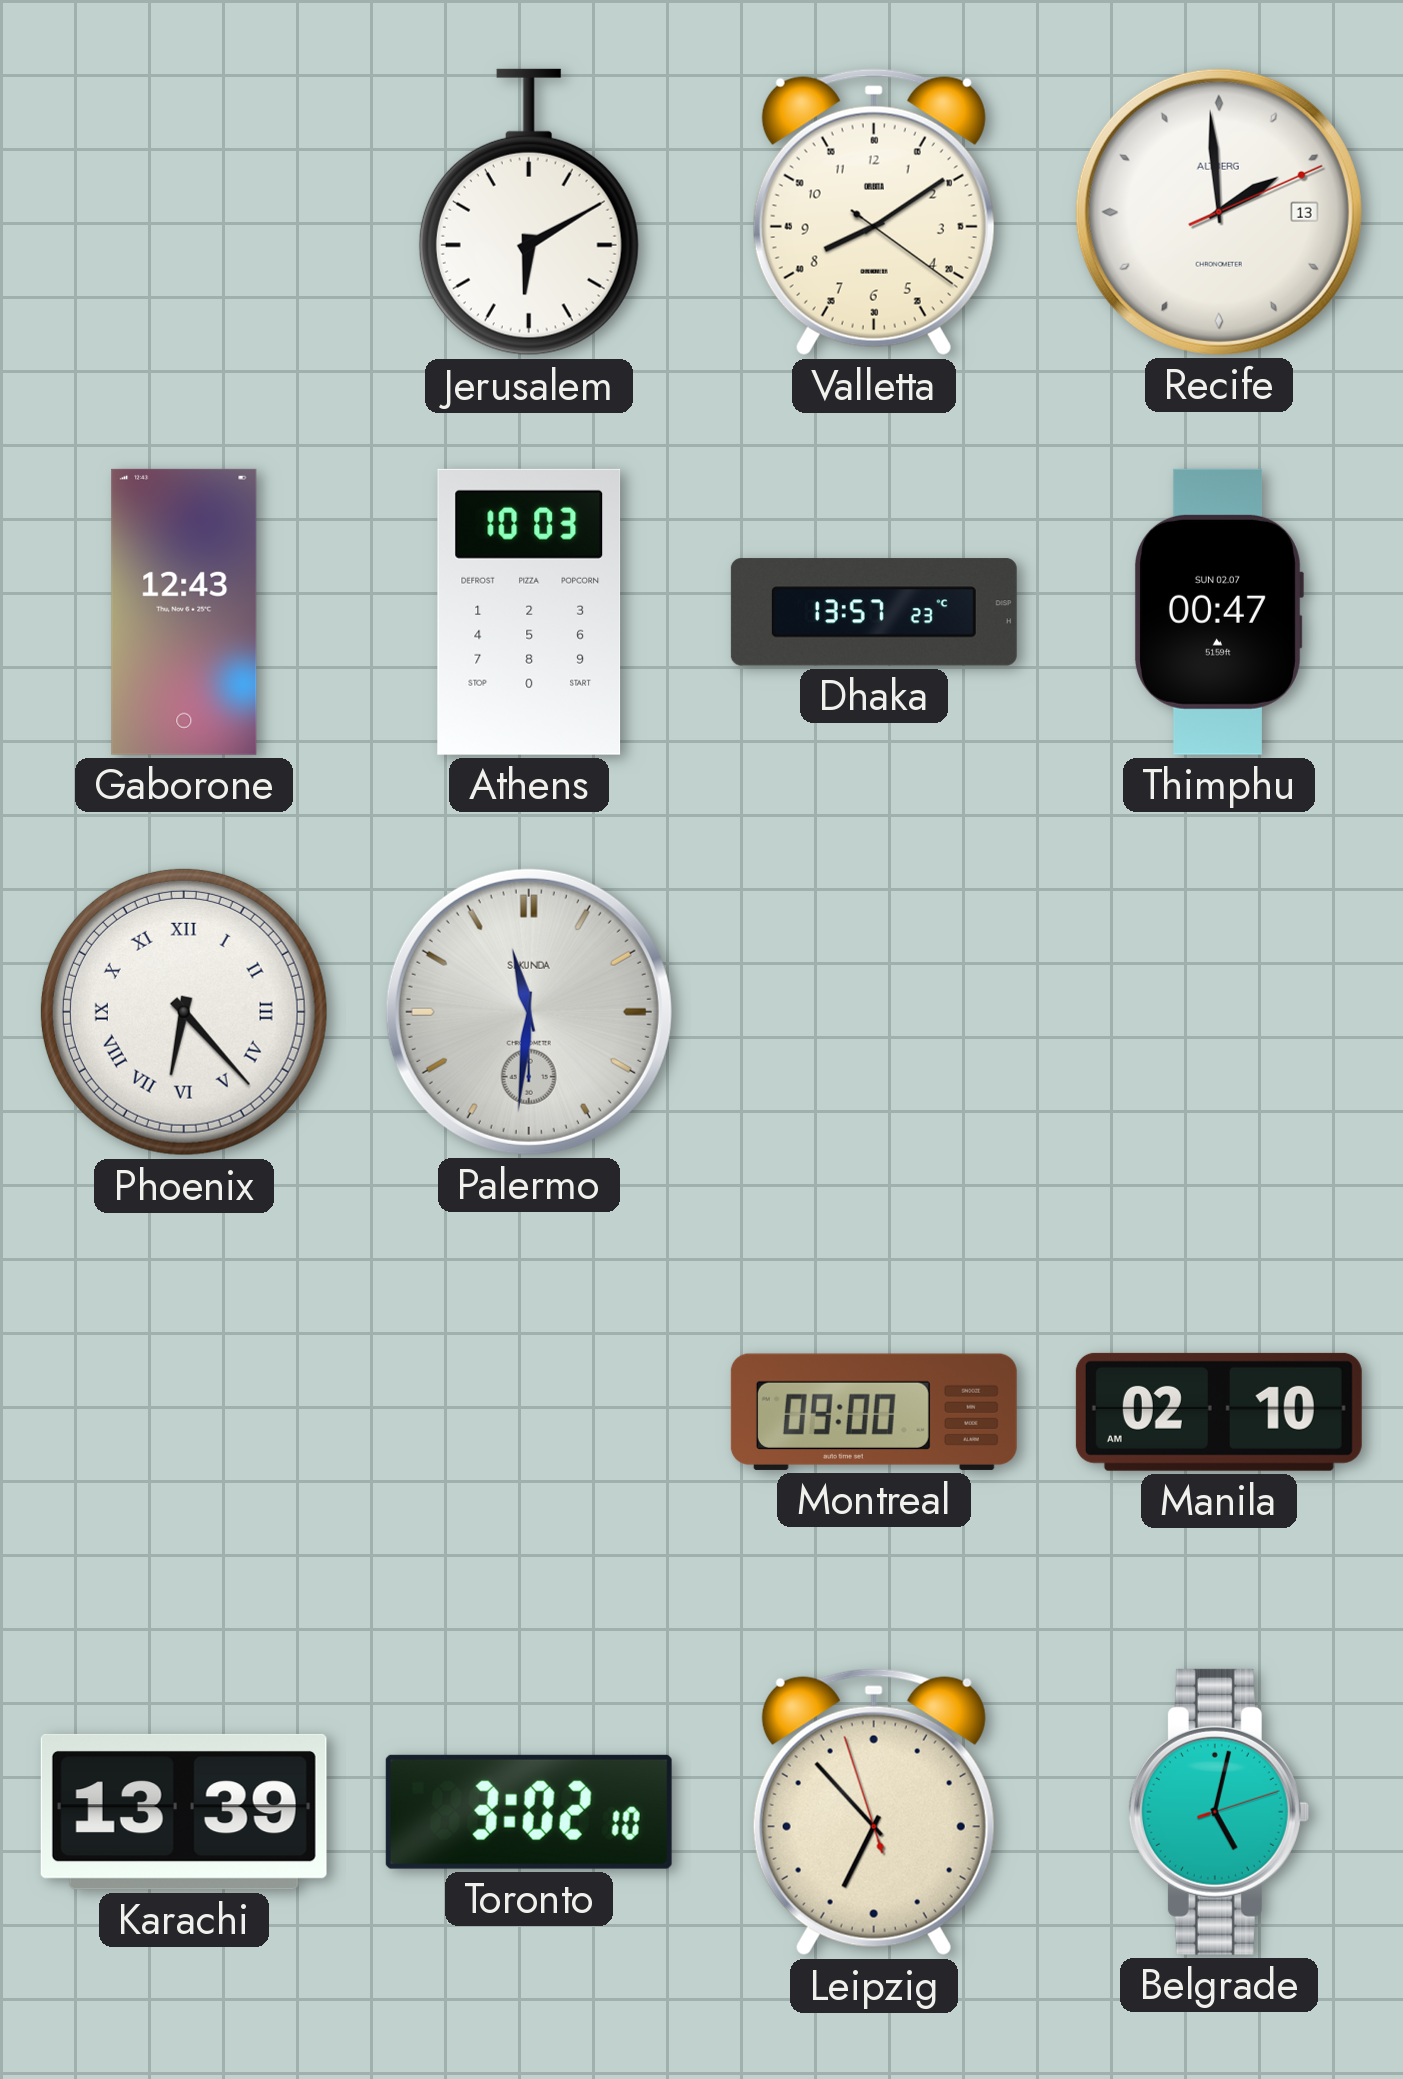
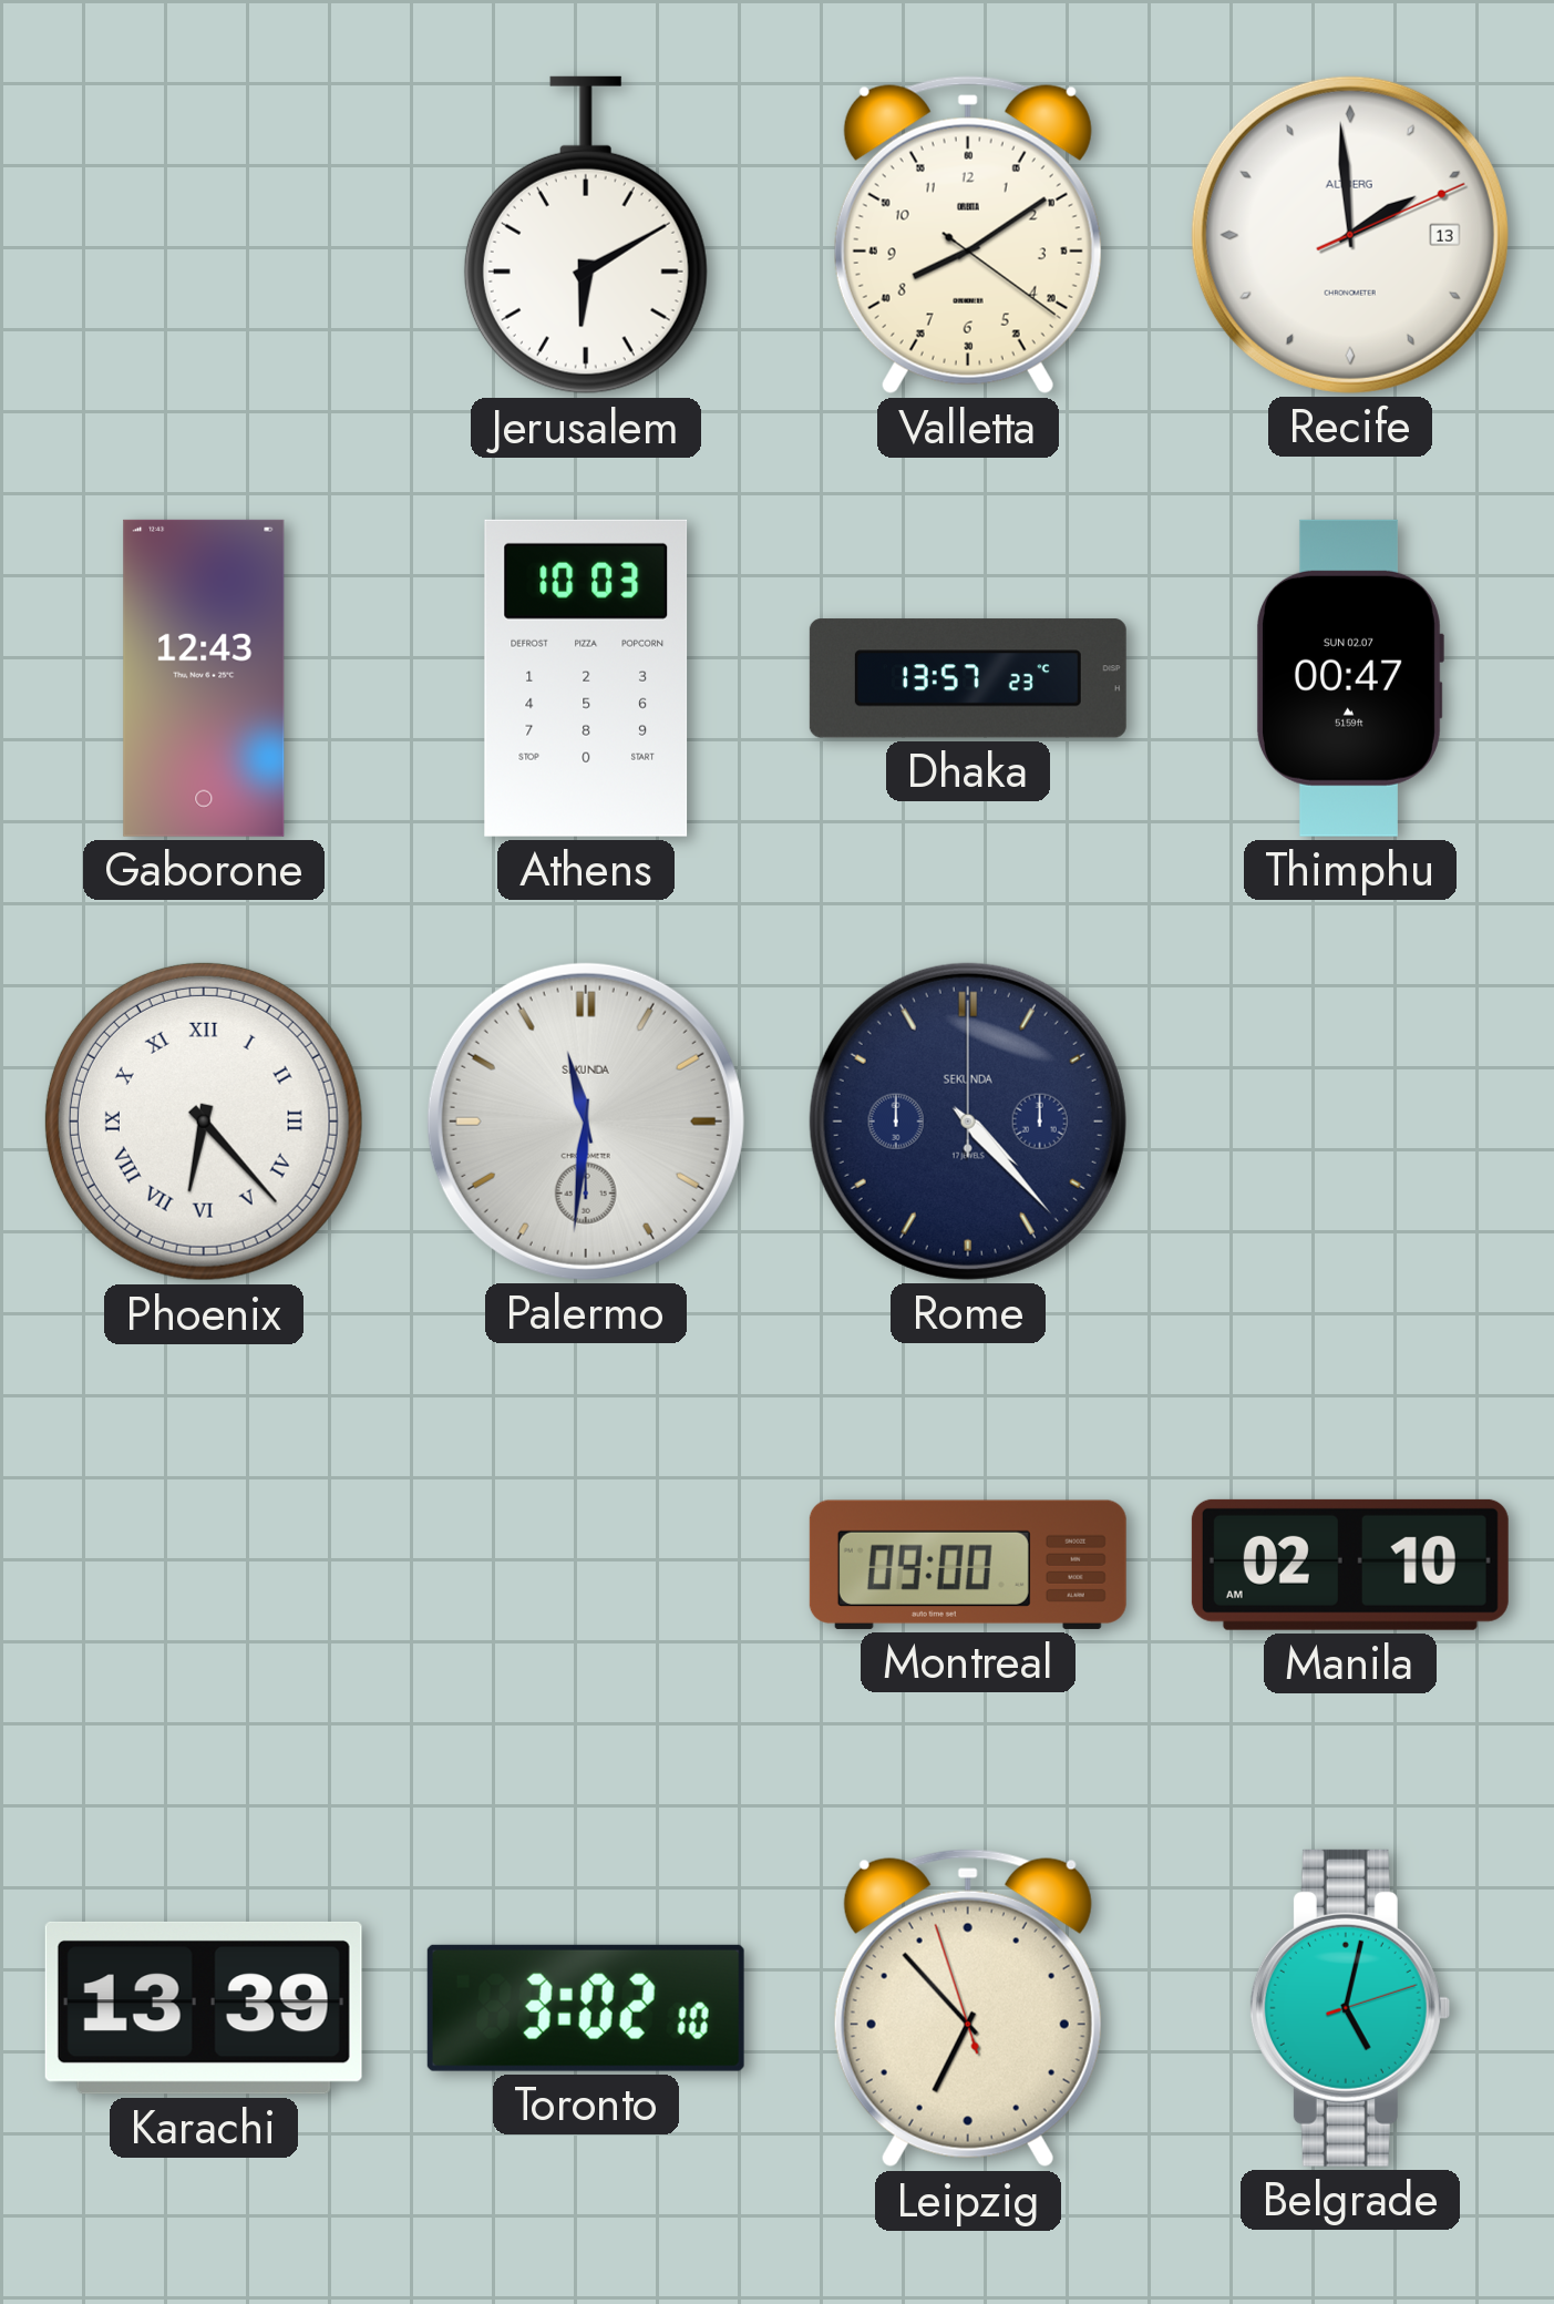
Rome: none -> 4:23 (968, 1122)
